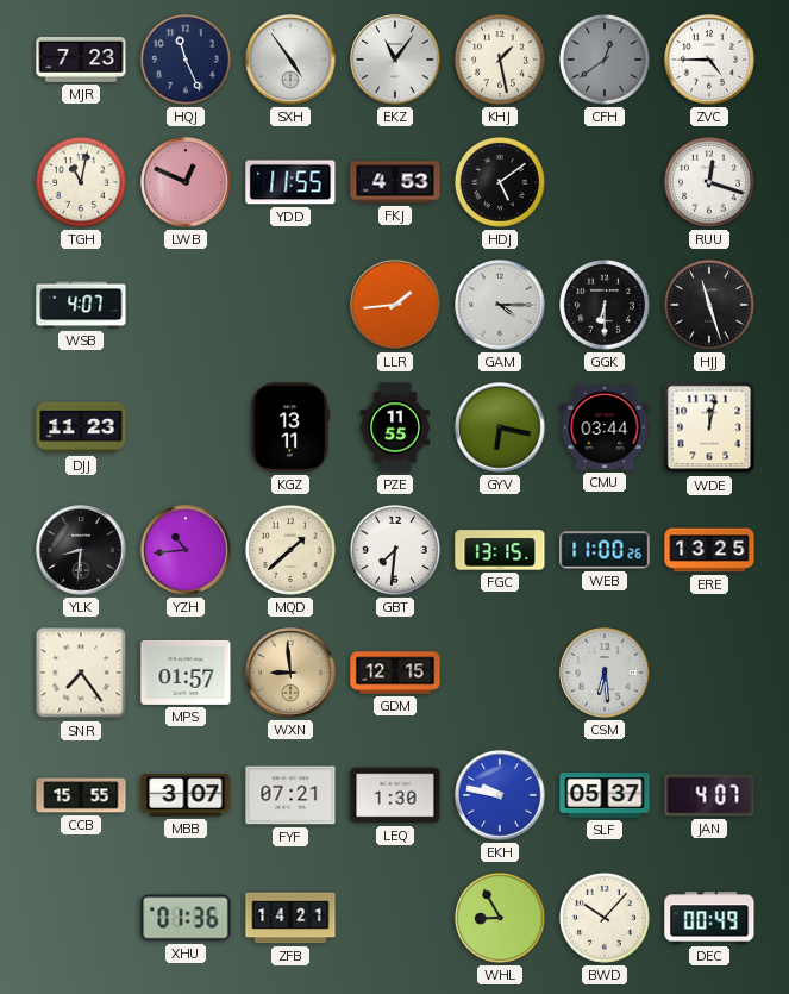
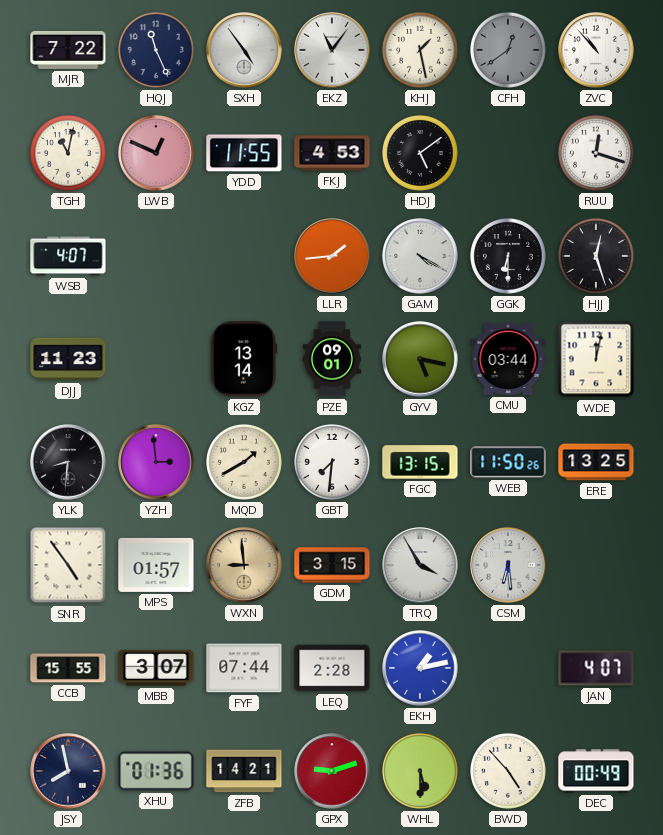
MJR: 7:23 -> 7:22 (68, 50)
ZVC: 4:45 -> 10:53 (596, 50)
GAM: 4:15 -> 4:20 (420, 256)
HJJ: 11:27 -> 12:27 (596, 256)
KGZ: 13:11 -> 13:14 (244, 359)
PZE: 11:55 -> 09:01 (332, 359)
GYV: 6:17 -> 5:17 (420, 359)
YZH: 10:44 -> 2:59 (156, 462)
MQD: 1:38 -> 1:40 (244, 462)
WEB: 11:00 -> 11:50 (508, 462)
SNR: 7:24 -> 4:54 (68, 565)
GDM: 12:15 -> 3:15 (332, 565)
TRQ: none -> 3:55 (420, 565)
FYF: 07:21 -> 07:44 (244, 668)
LEQ: 1:30 -> 2:28 (332, 668)
EKH: 9:47 -> 1:13 (420, 668)
SLF: 05:37 -> none (605, 796)
JSY: none -> 7:58 (68, 771)
GPX: none -> 9:12 (332, 771)
WHL: 8:55 -> 5:30 (420, 771)
BWD: 10:07 -> 4:53 (508, 771)
